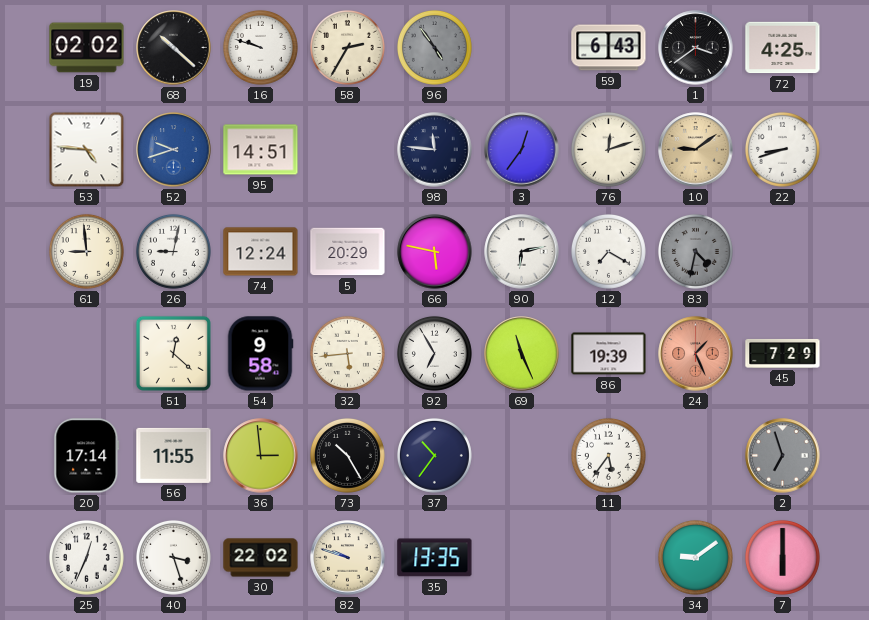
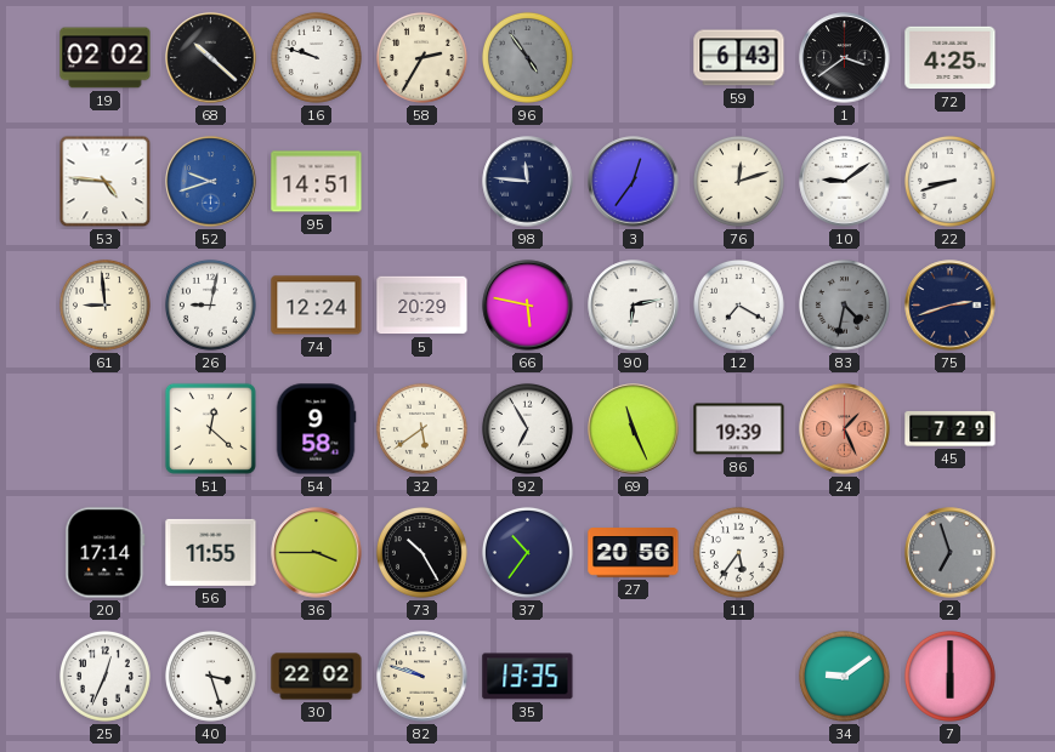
10 dial: champagne -> white (845, 182)
75: none -> 2:42 (951, 306)
32: 5:44 -> 5:39 (421, 428)
36: 2:59 -> 3:45 (317, 553)
27: none -> 20:56 (634, 553)
